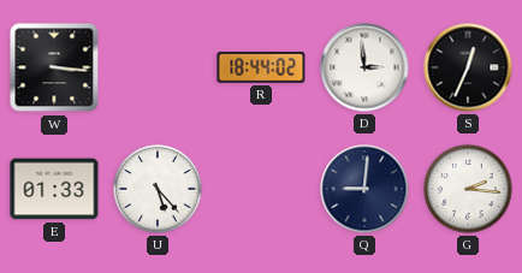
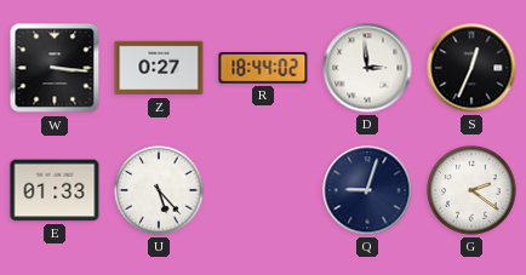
Z: none -> 0:27 (159, 68)
Q: 9:01 -> 9:03 (367, 190)
G: 2:16 -> 2:21 (471, 190)
